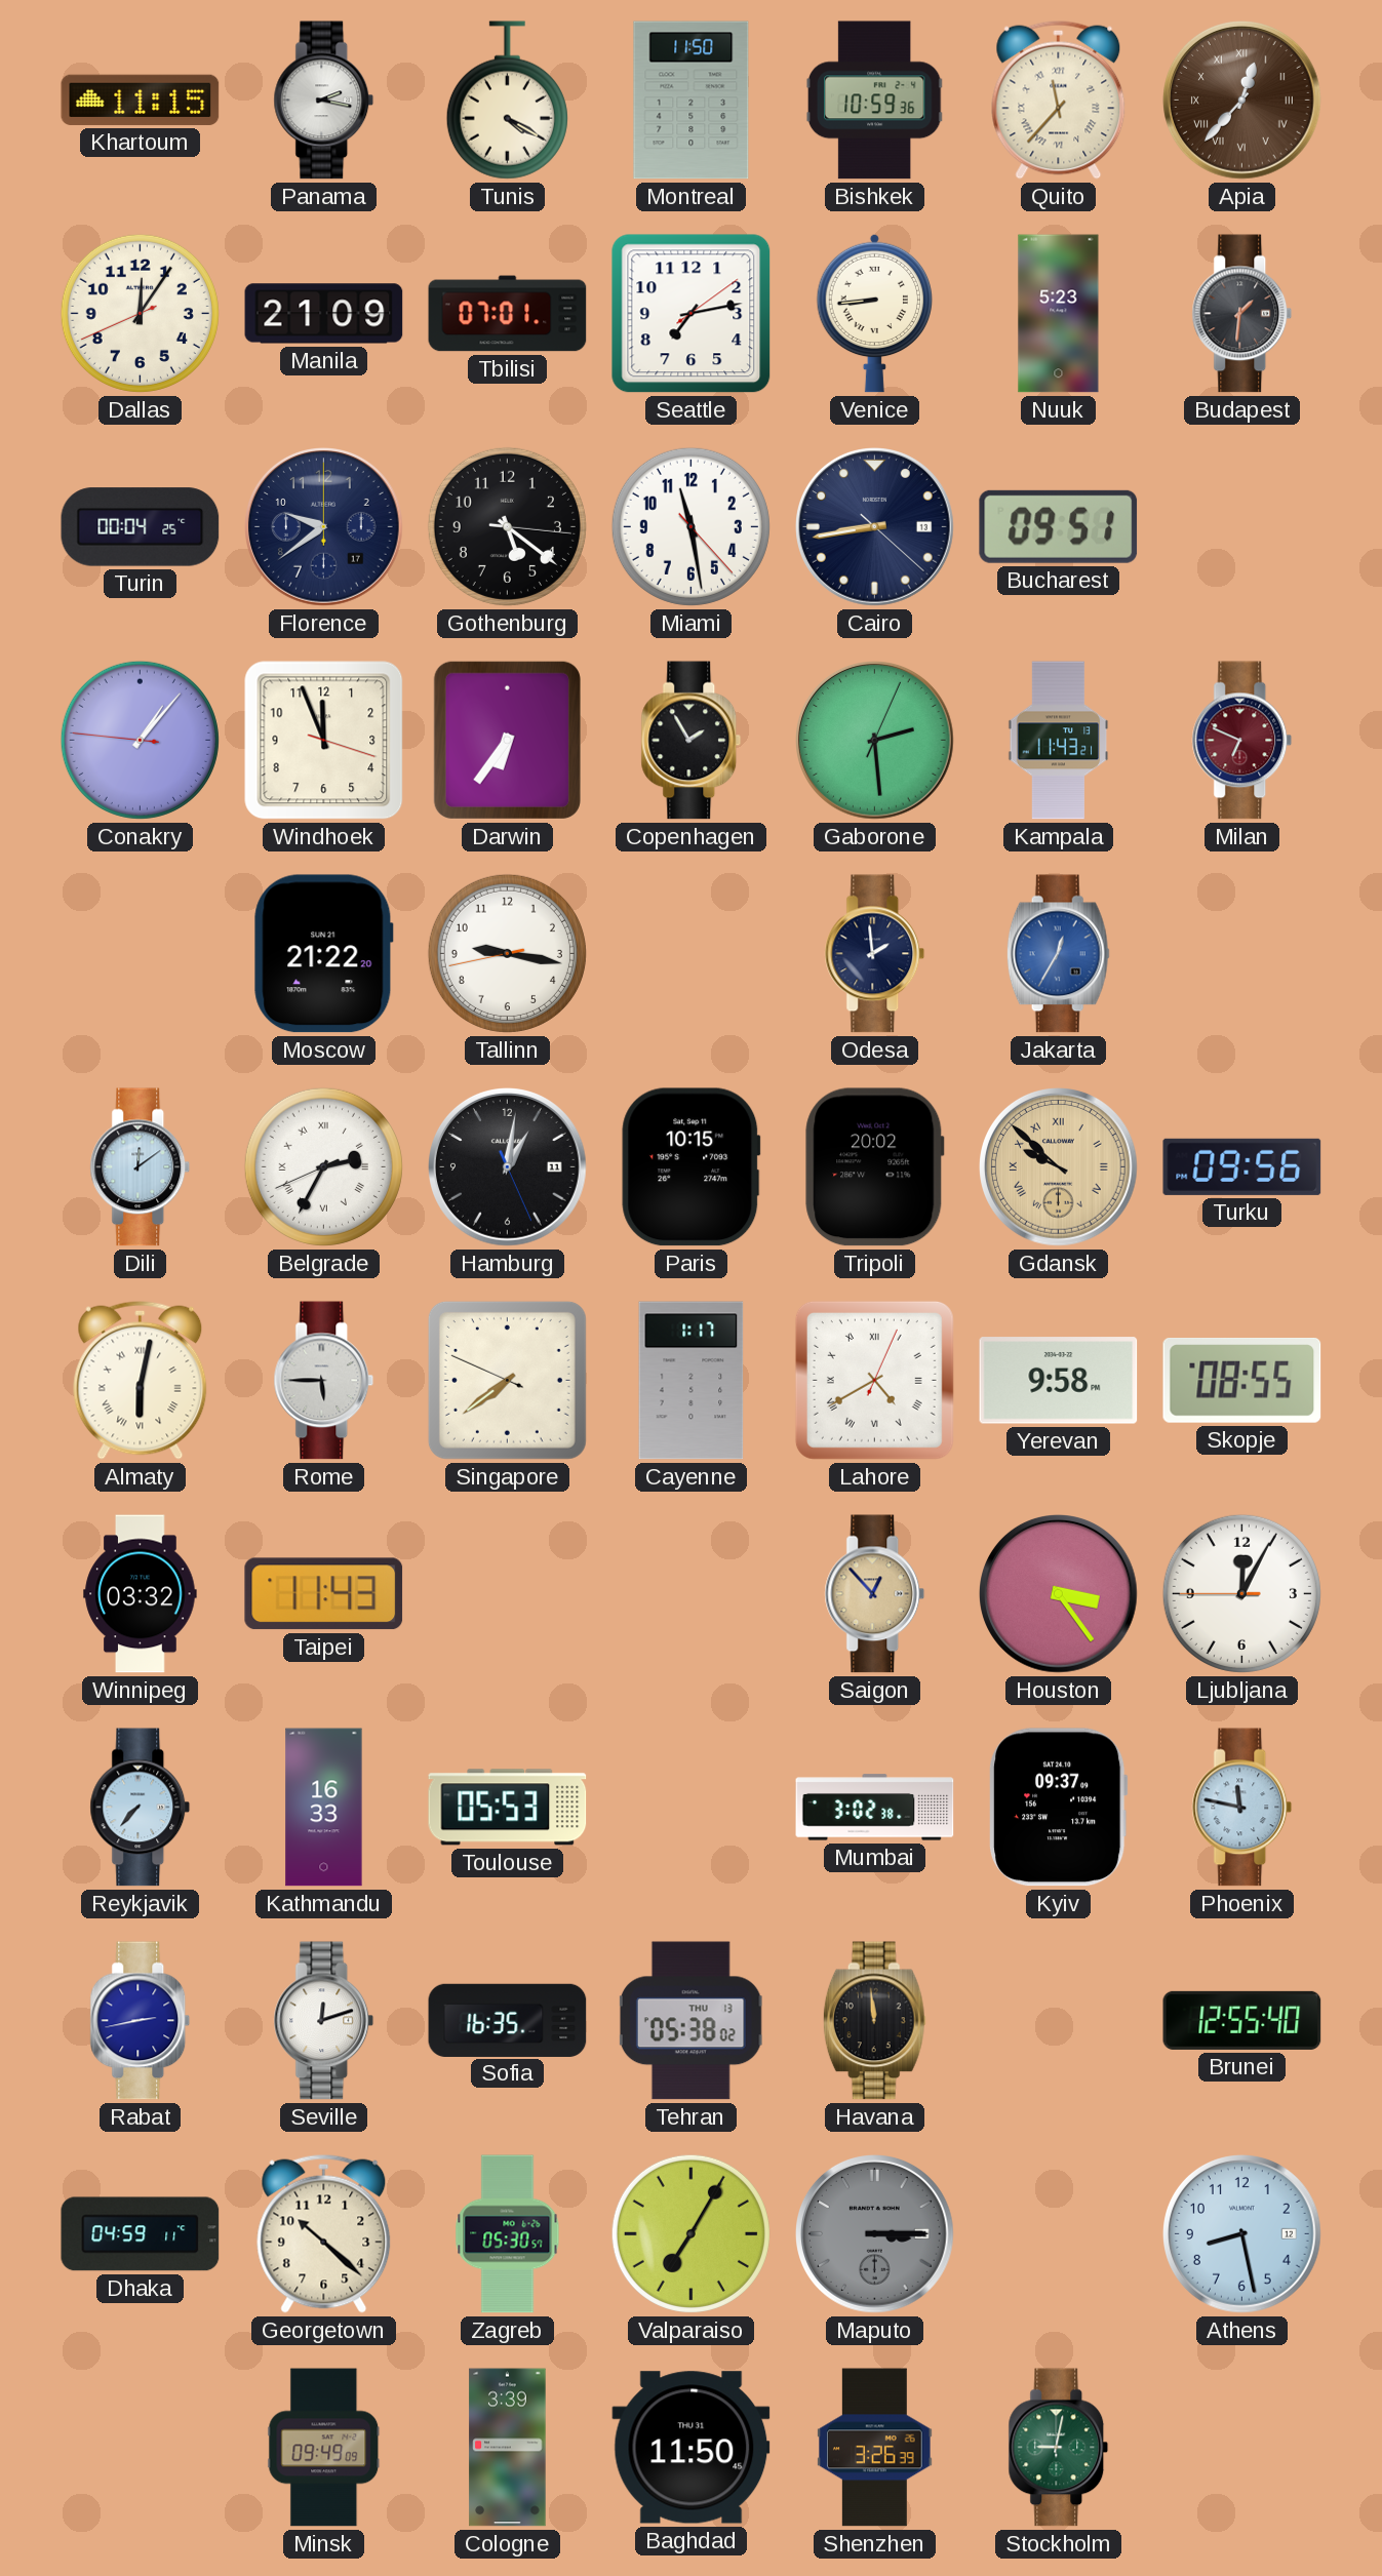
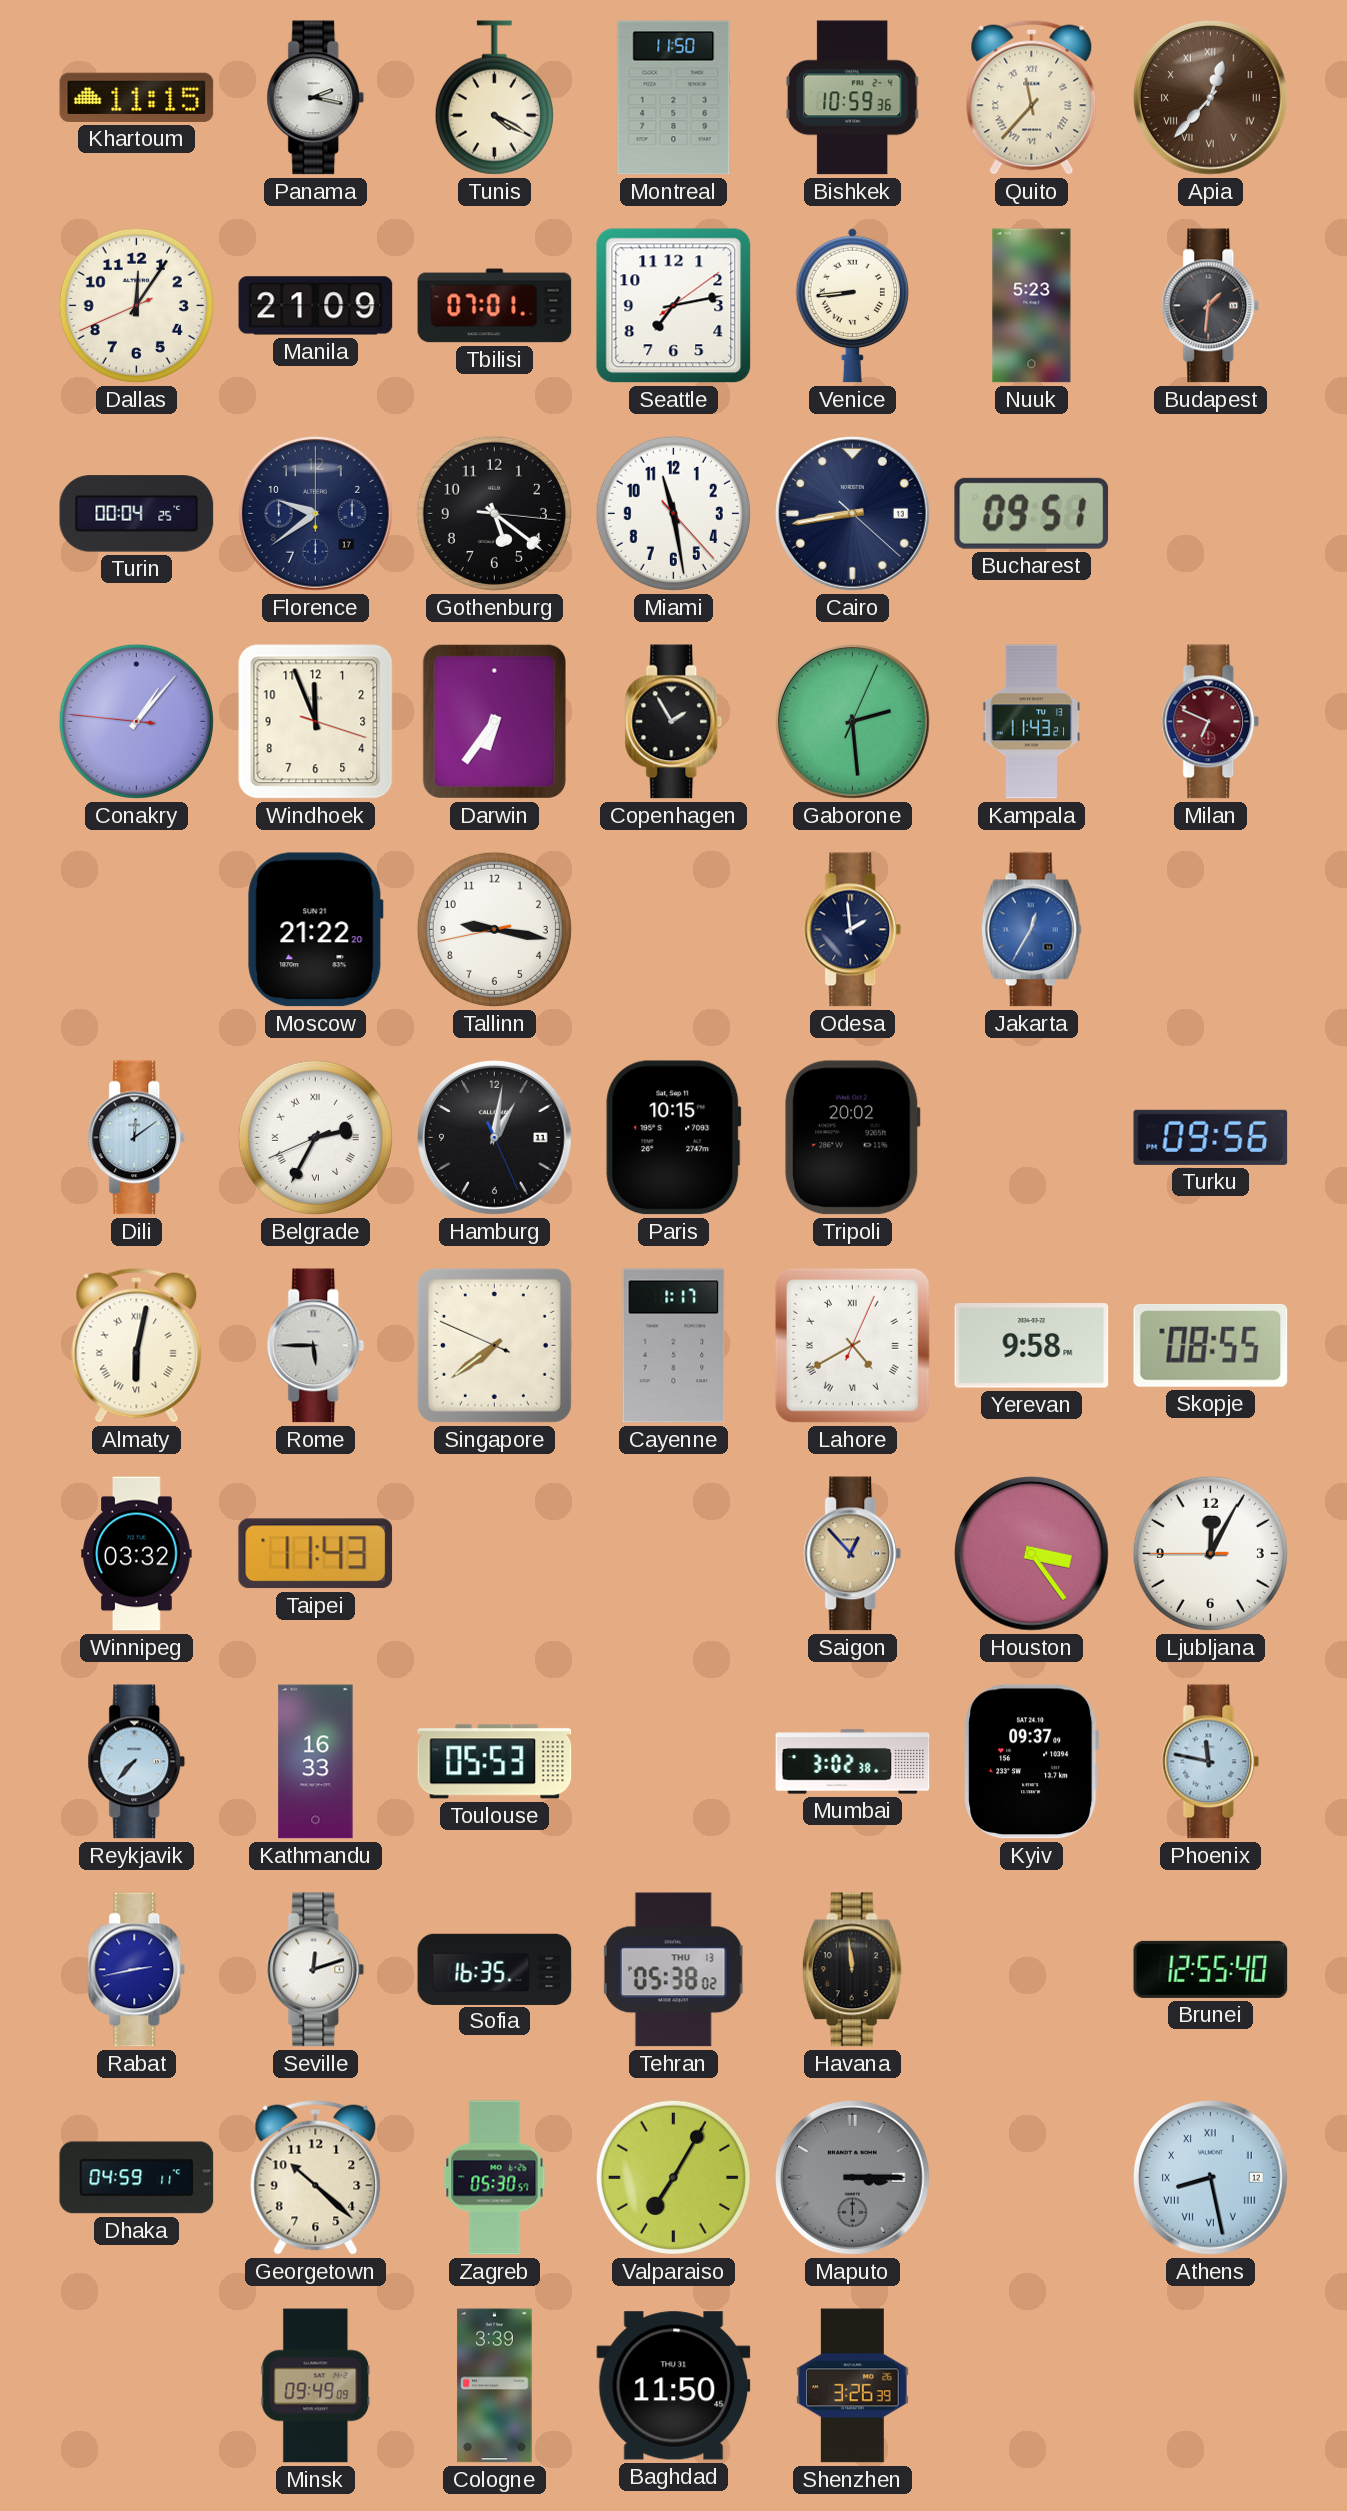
Gdansk: 9:52 -> none (1059, 1167)
Athens numerals: Arabic -> Roman (1211, 2178)
Stockholm: 9:02 -> none (1059, 2448)
